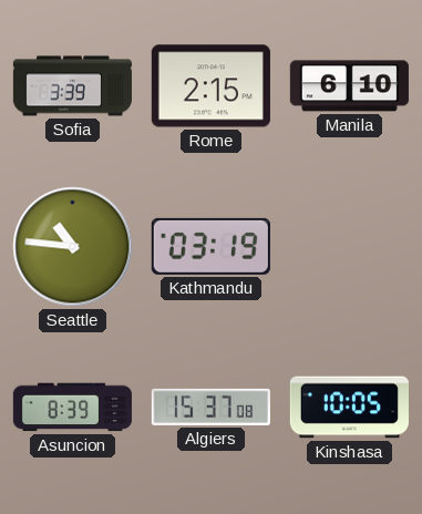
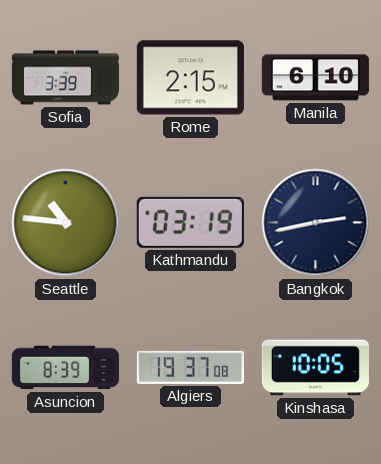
Bangkok: none -> 2:43 (316, 223)
Algiers: 15:37 -> 19:37 (190, 367)
